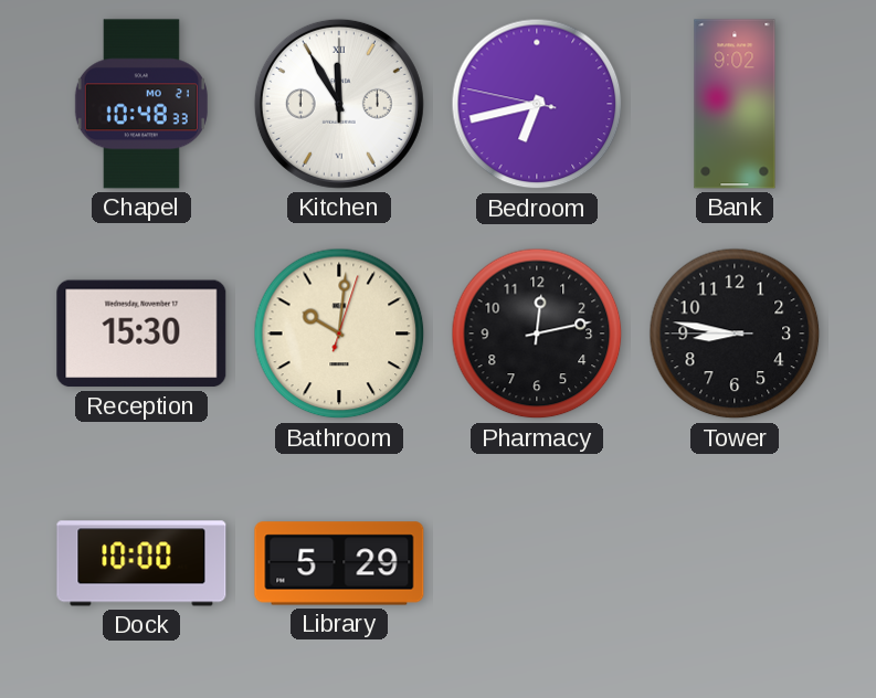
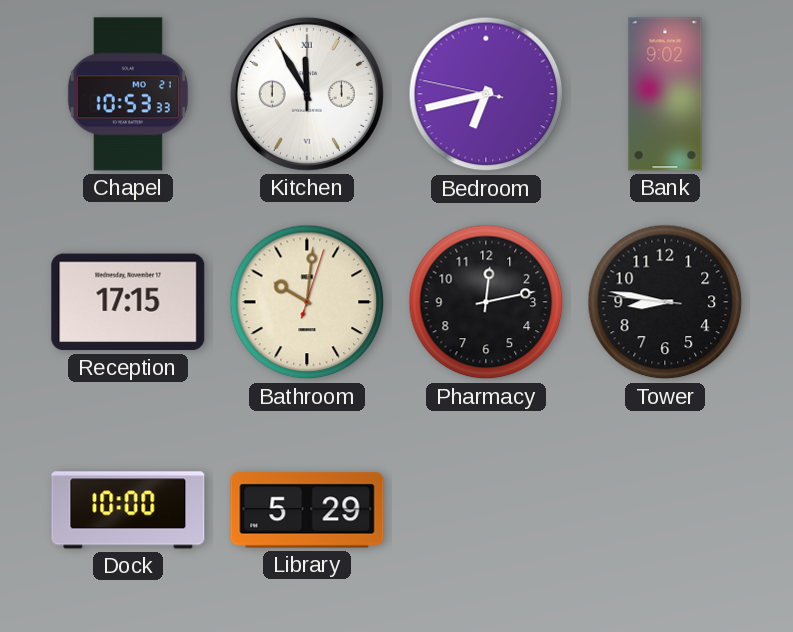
Chapel: 10:48 -> 10:53 (128, 94)
Reception: 15:30 -> 17:15 (128, 302)
Tower: 8:46:45 -> 8:46:46 (665, 302)
